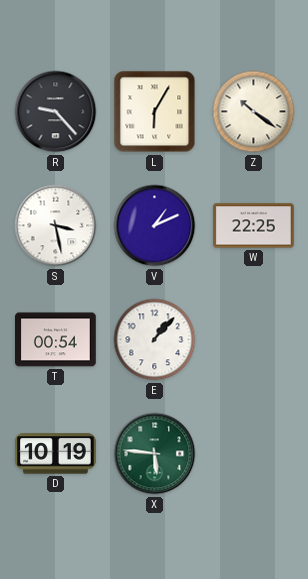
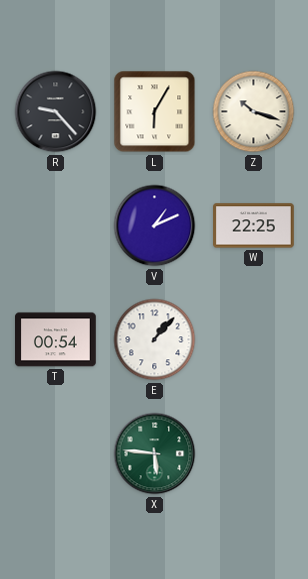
Z: 10:21 -> 10:18 (254, 112)
S: 3:28 -> none (56, 226)
D: 10:19 -> none (56, 454)
